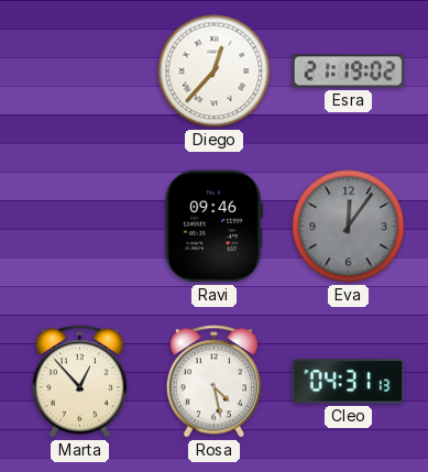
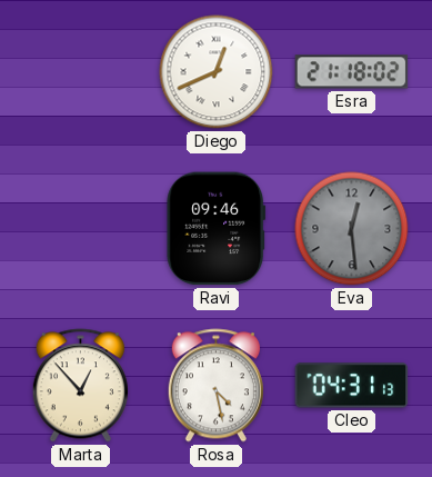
Diego: 12:37 -> 12:41 (217, 72)
Esra: 21:19 -> 21:18 (352, 72)
Eva: 12:06 -> 12:29 (352, 229)
